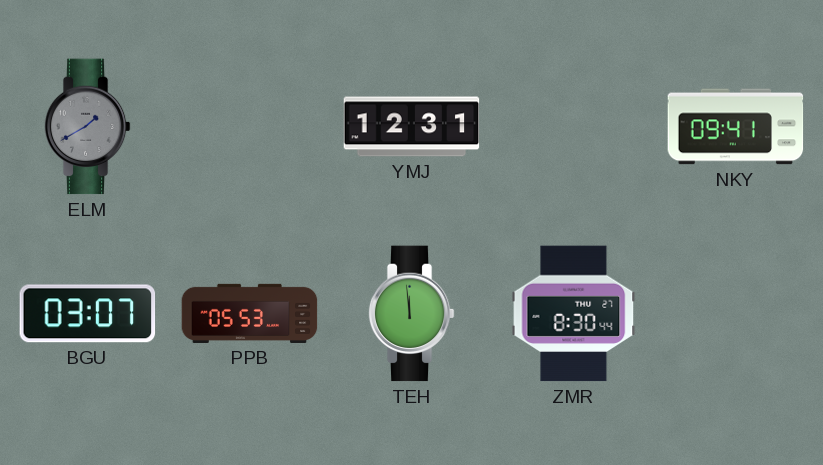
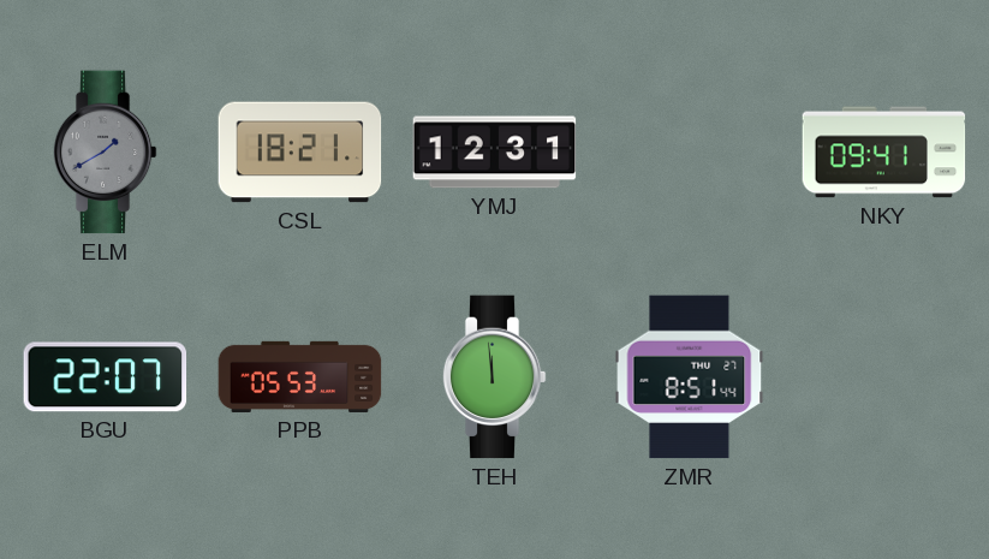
CSL: none -> 18:21 (300, 153)
BGU: 03:07 -> 22:07 (106, 377)
ZMR: 8:30 -> 8:51 (690, 377)
